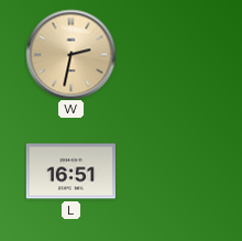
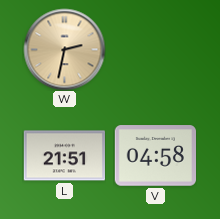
L: 16:51 -> 21:51 (64, 156)
V: none -> 04:58 (155, 156)
